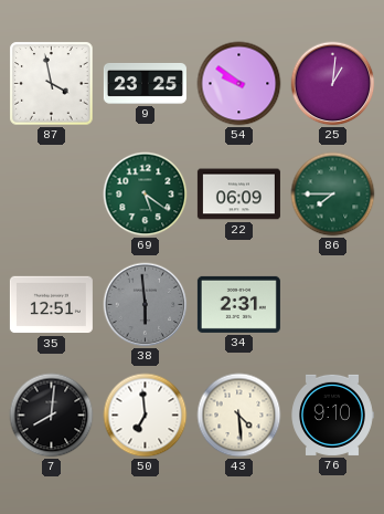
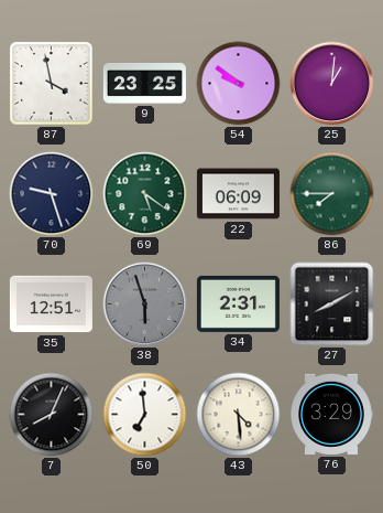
70: none -> 9:27 (52, 194)
38: 5:59 -> 5:57 (145, 304)
27: none -> 8:10 (332, 304)
7: 8:01 -> 8:04 (52, 415)
76: 9:10 -> 3:29 (331, 414)
